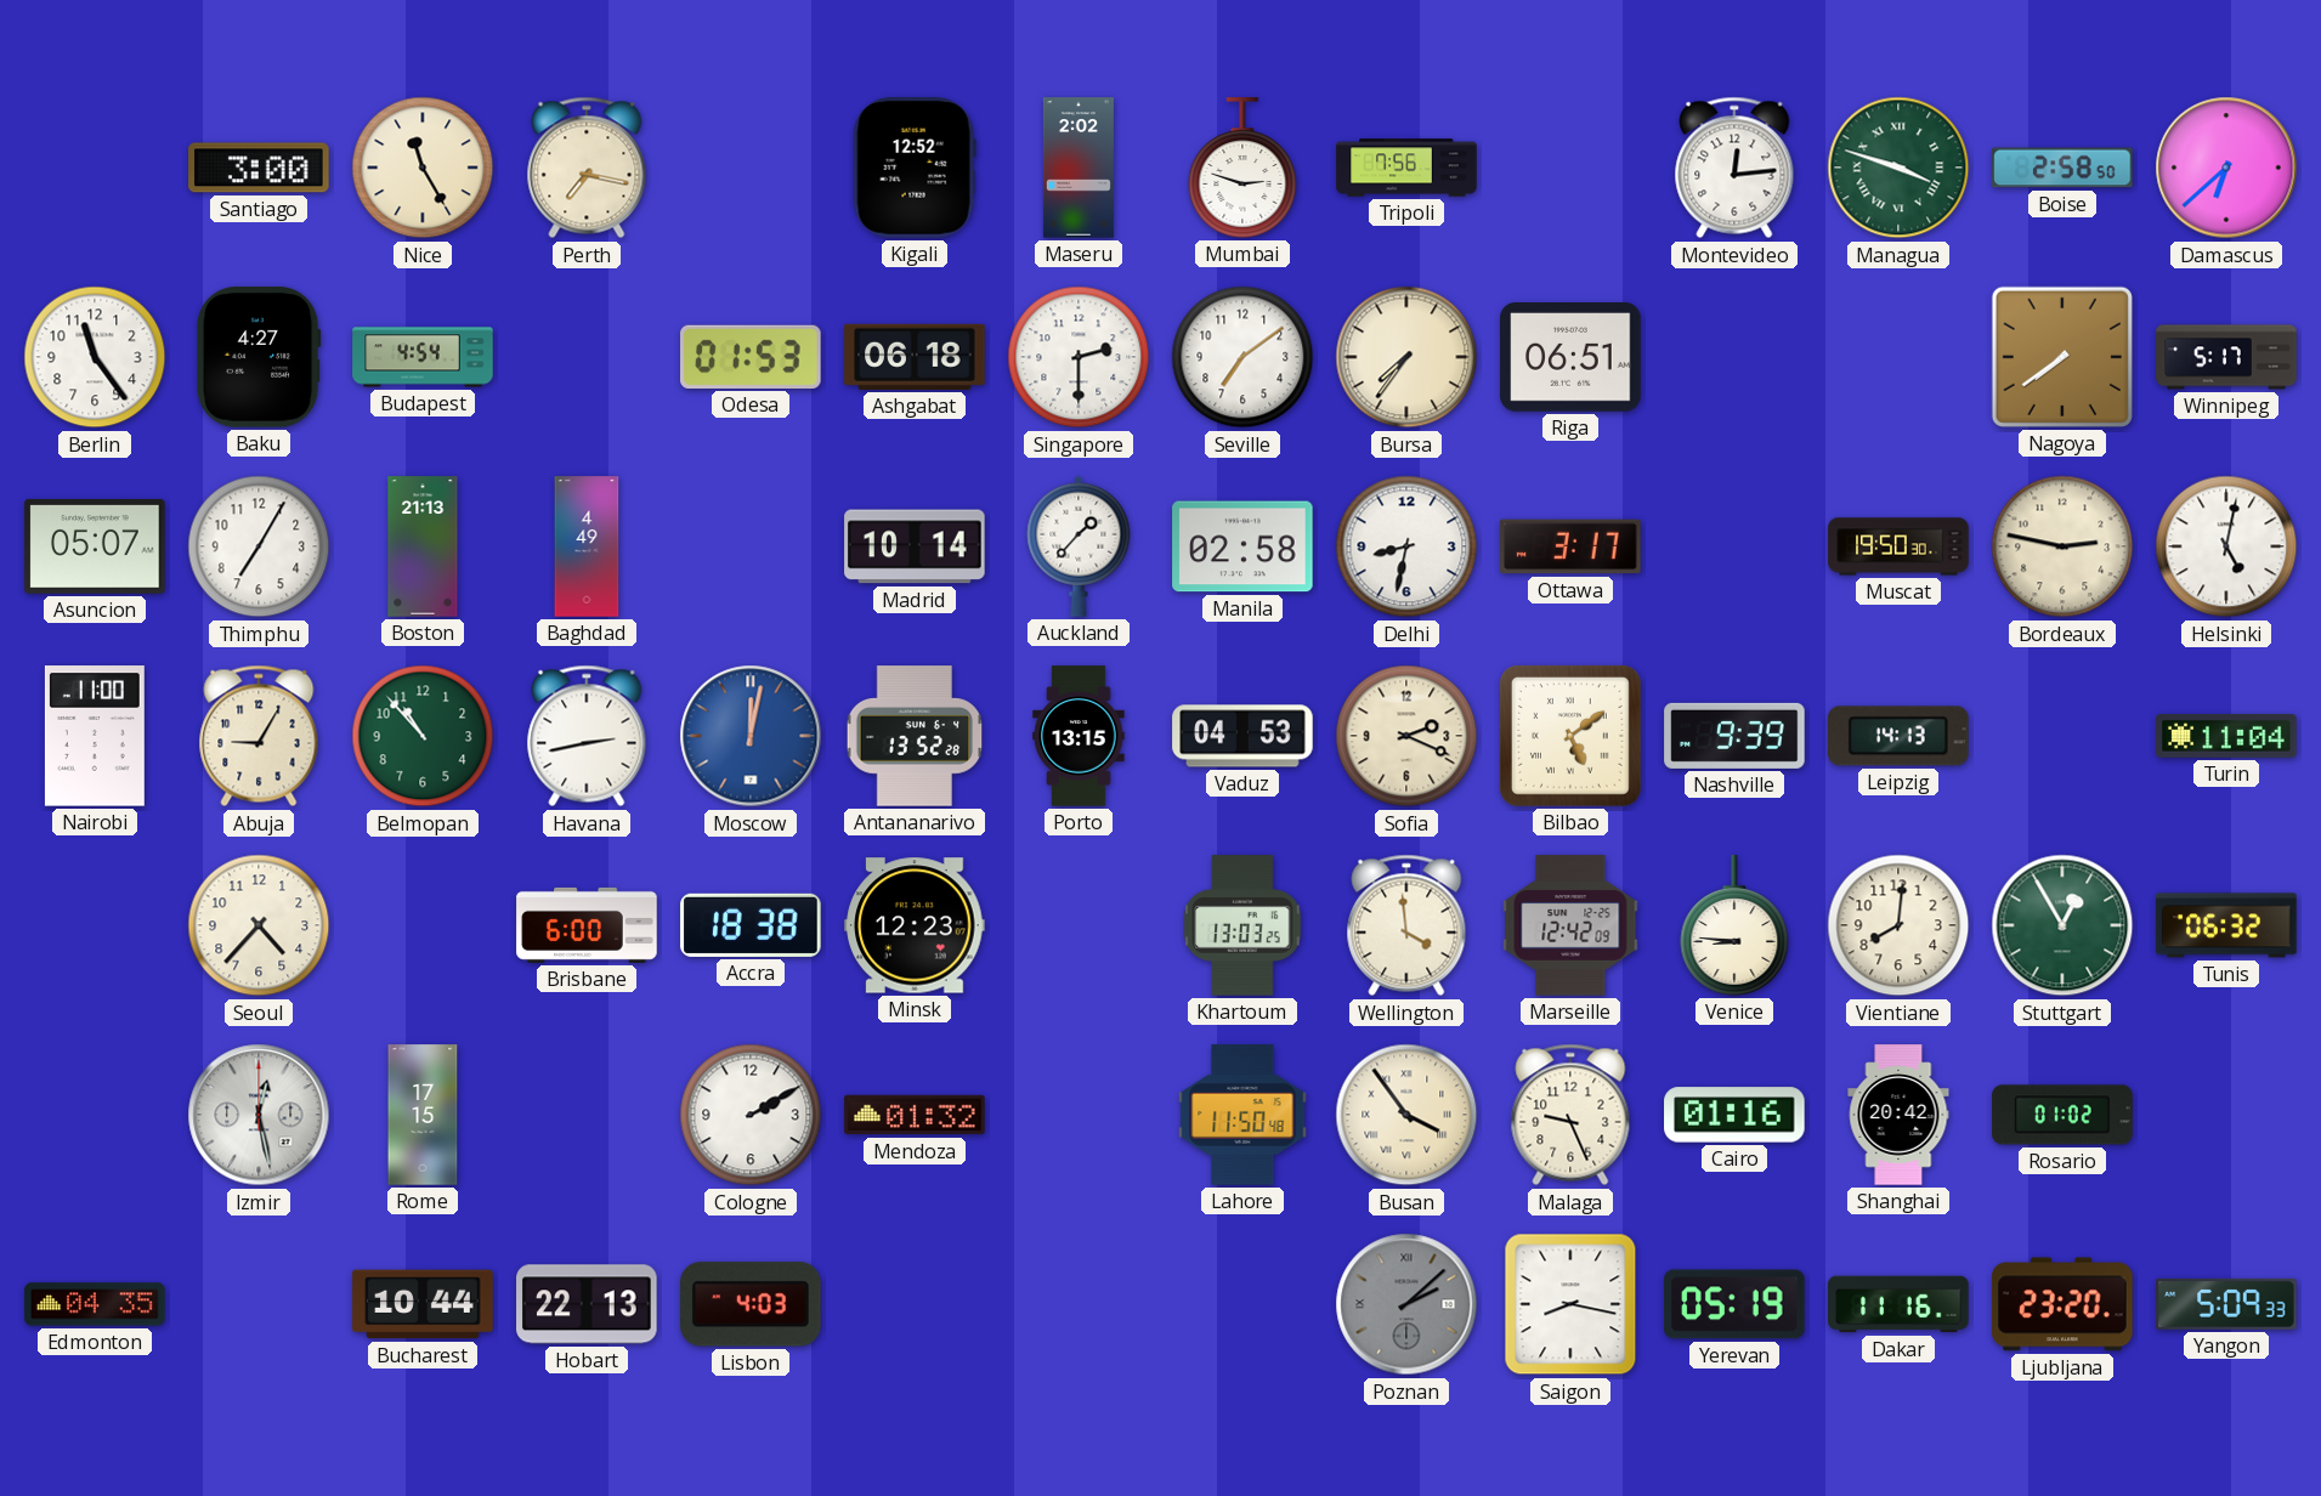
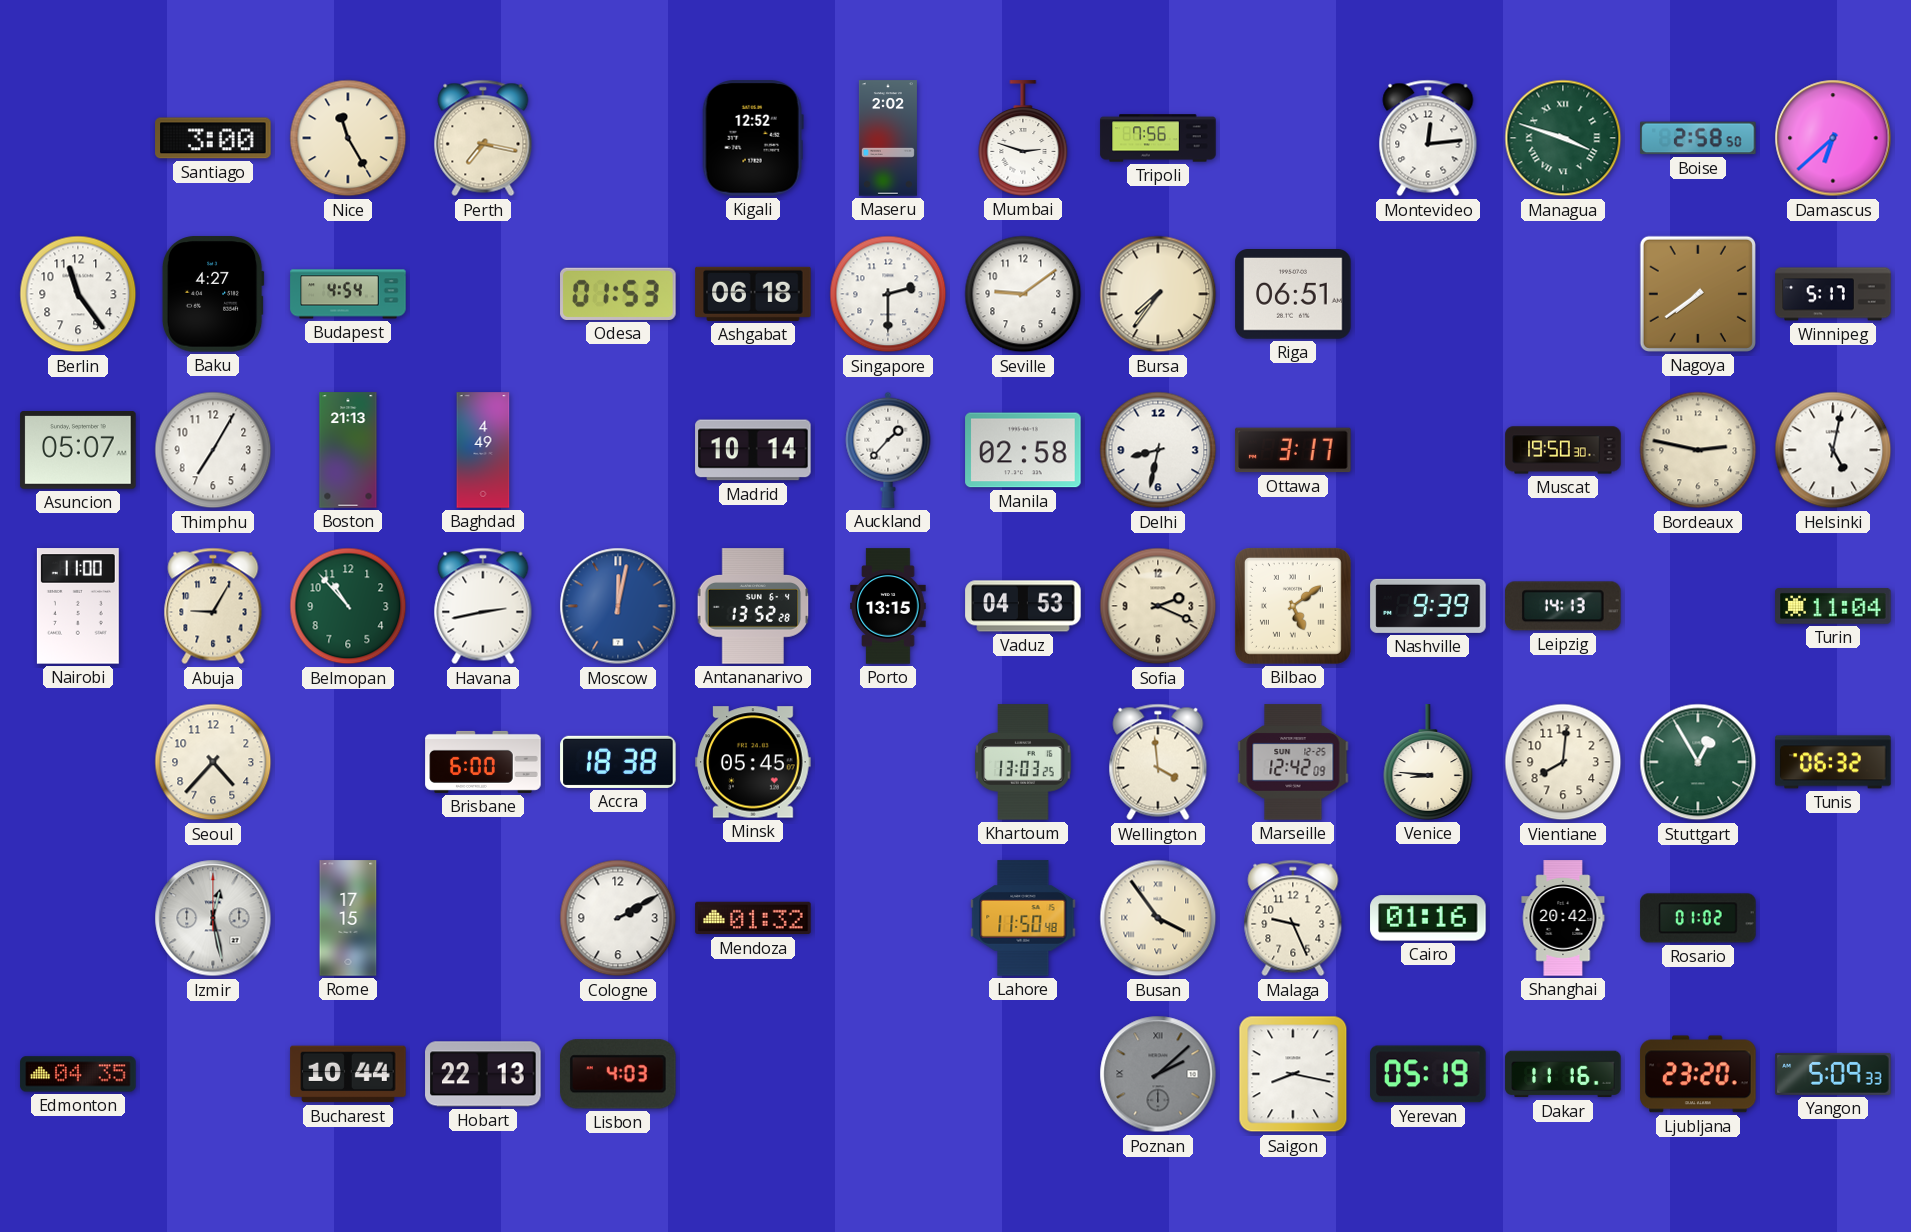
Seville: 7:09 -> 9:09 (1023, 294)
Minsk: 12:23 -> 05:45 (753, 762)
